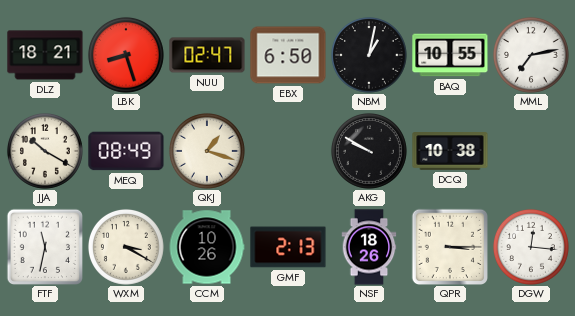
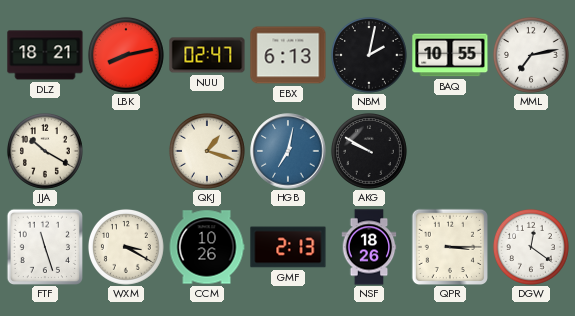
LBK: 8:27 -> 8:13 (126, 55)
EBX: 6:50 -> 6:13 (288, 55)
NBM: 1:02 -> 2:02 (369, 55)
MEQ: 08:49 -> none (126, 151)
HGB: none -> 7:02 (288, 151)
DCQ: 10:38 -> none (450, 151)
FTF: 11:32 -> 11:27 (44, 246)
DGW: 12:16 -> 12:21 (531, 247)
